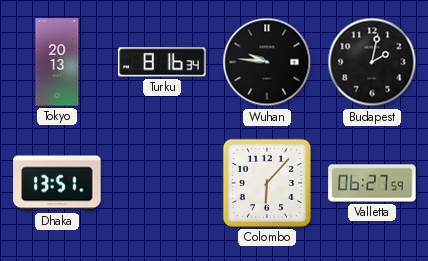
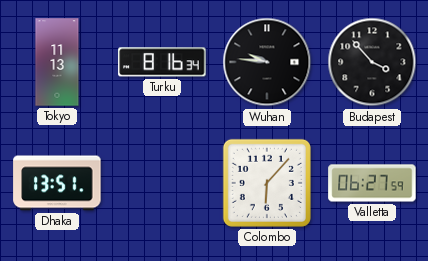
Tokyo: 20:13 -> 11:13 (57, 62)
Budapest: 2:02 -> 3:53 (372, 62)
